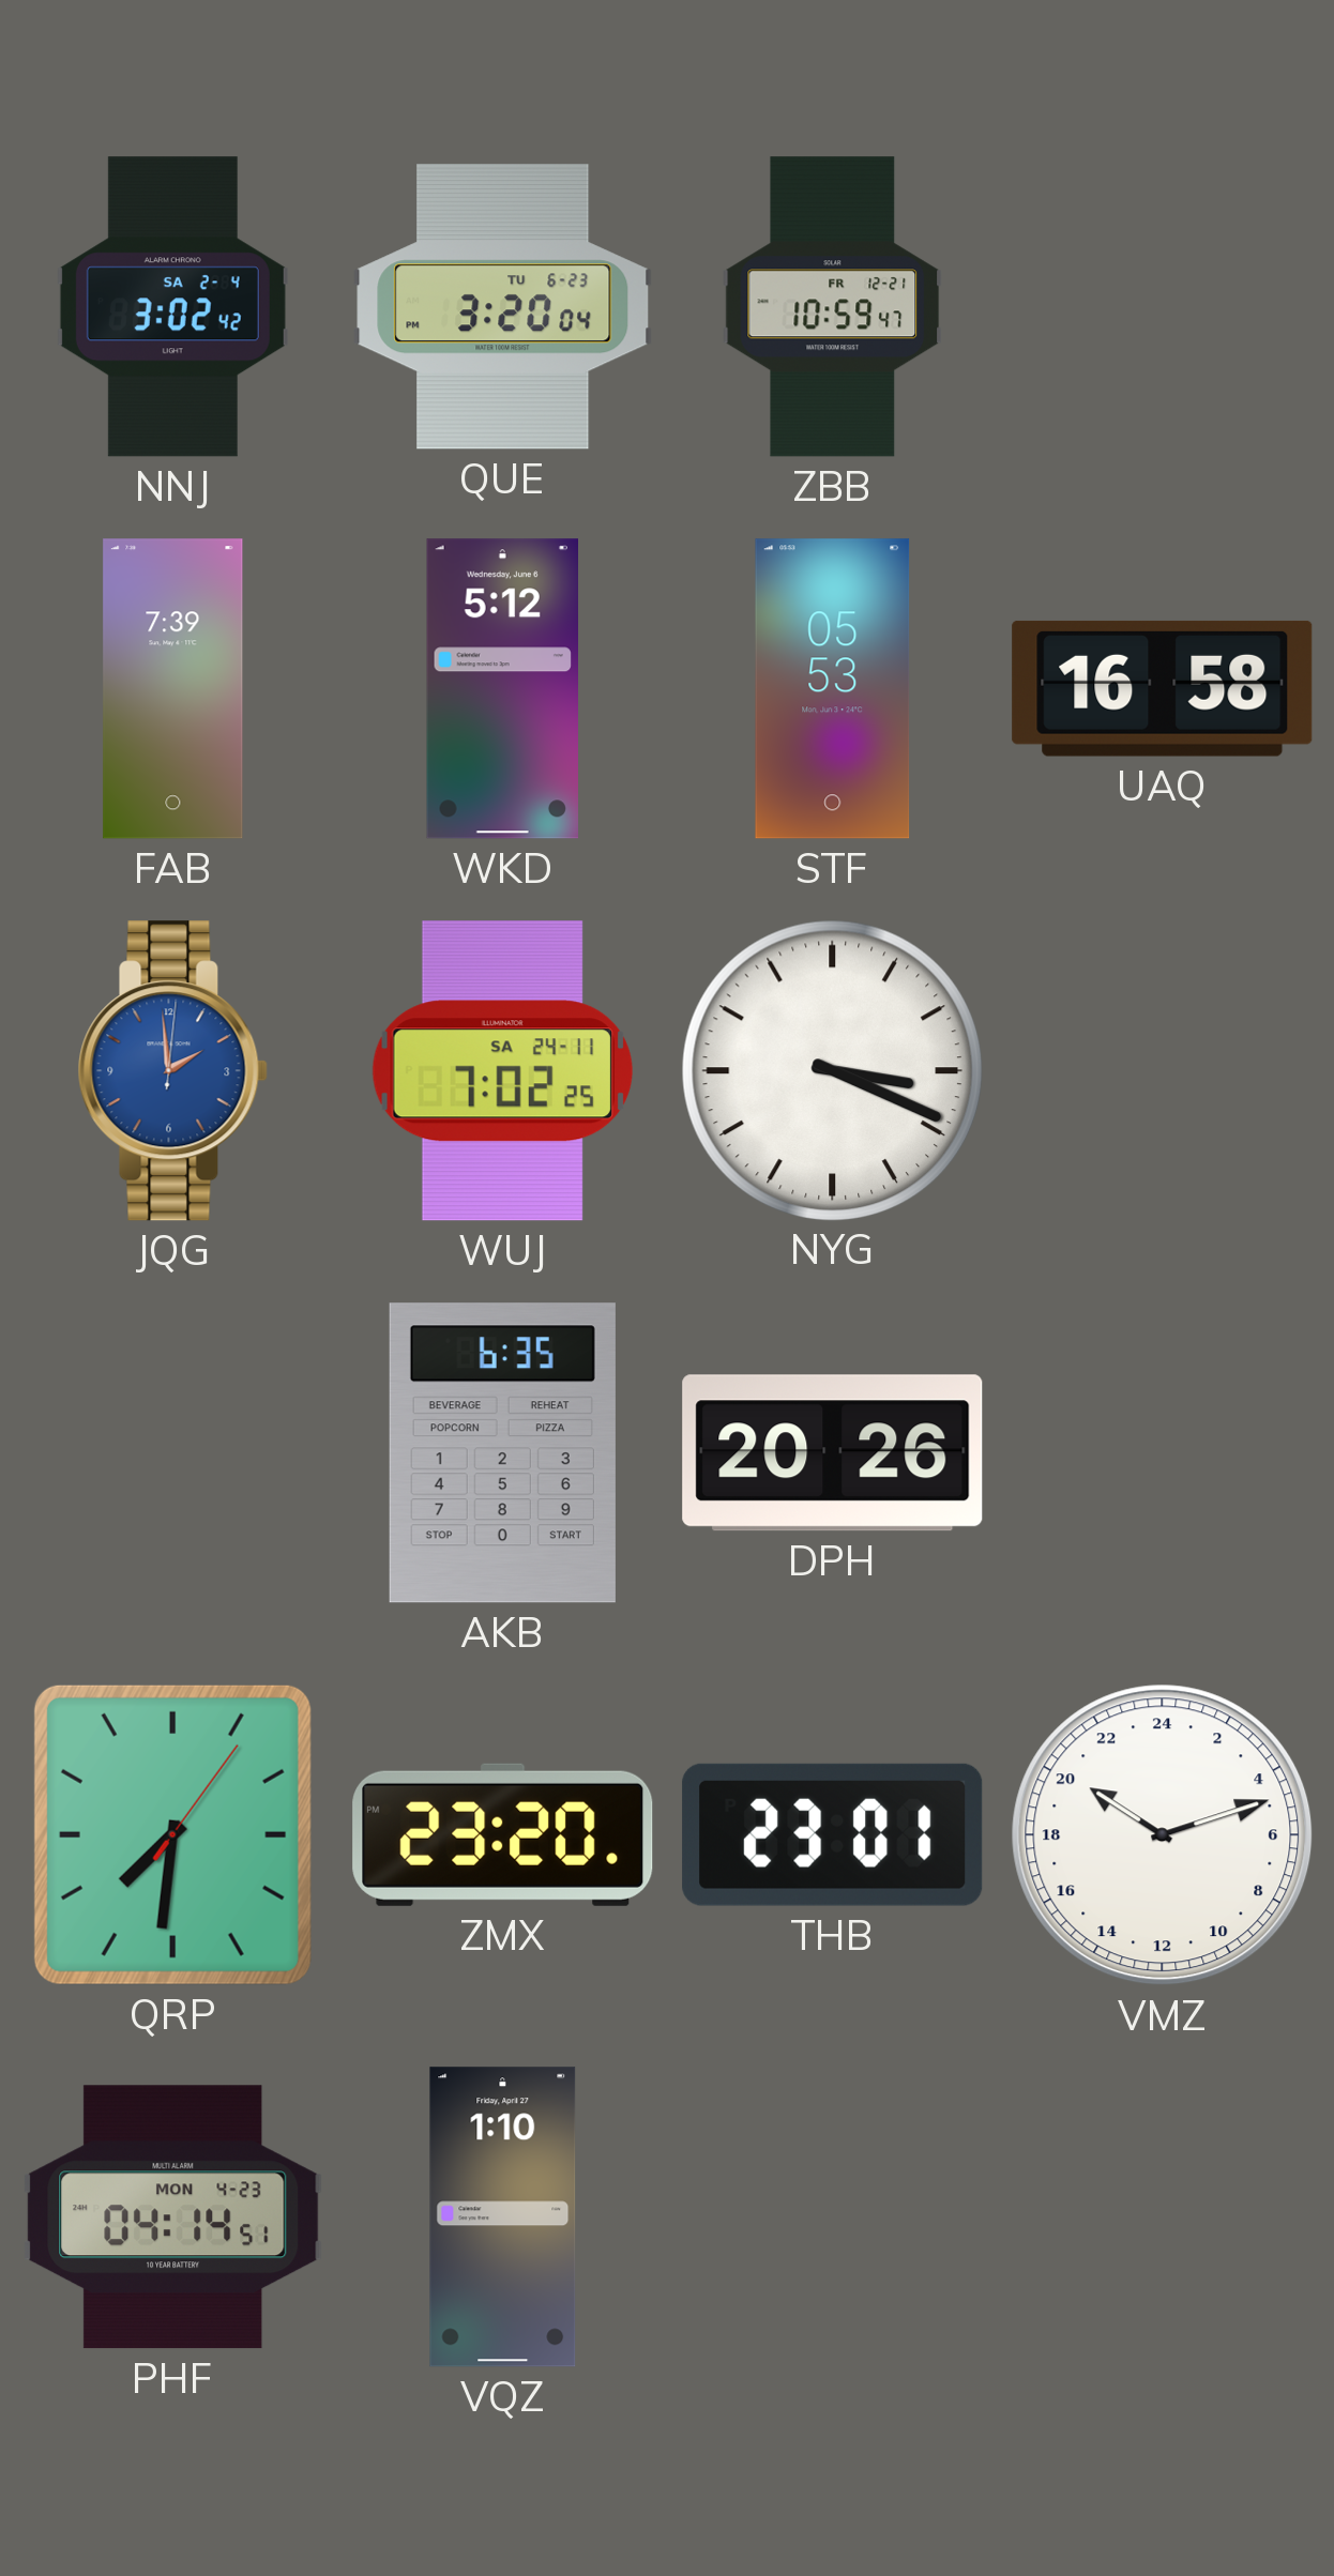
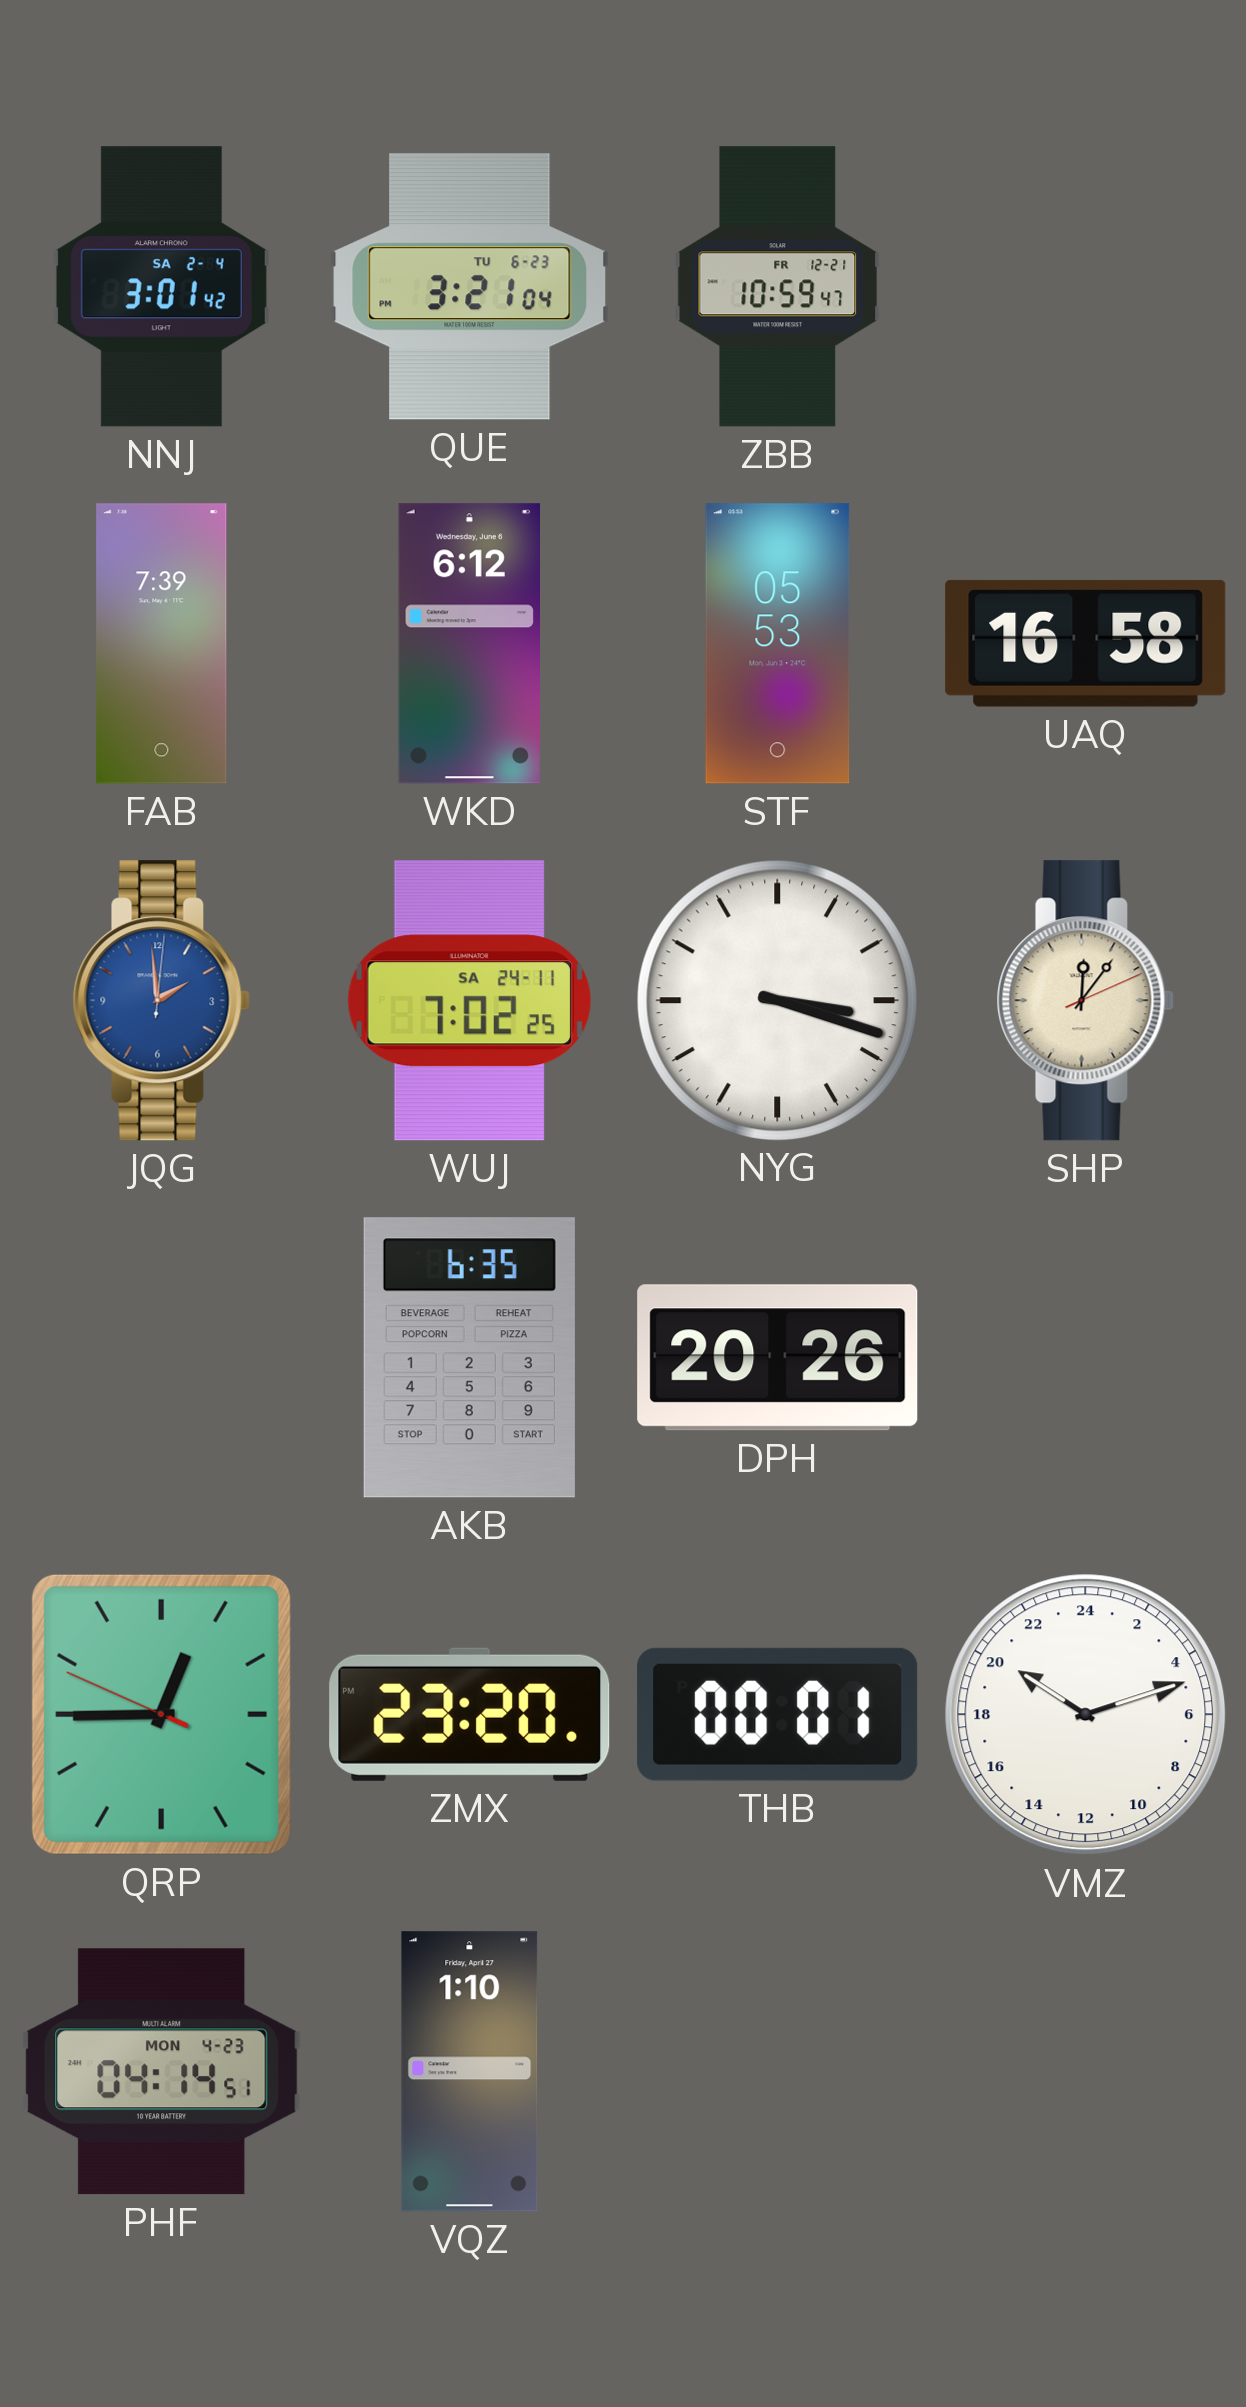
NNJ: 3:02 -> 3:01 (161, 287)
QUE: 3:20 -> 3:21 (470, 287)
WKD: 5:12 -> 6:12 (469, 644)
NYG: 3:19 -> 3:18 (777, 1000)
SHP: none -> 12:06 (1085, 1001)
QRP: 7:31 -> 12:44 (161, 1714)
THB: 23:01 -> 00:01 (778, 1714)
